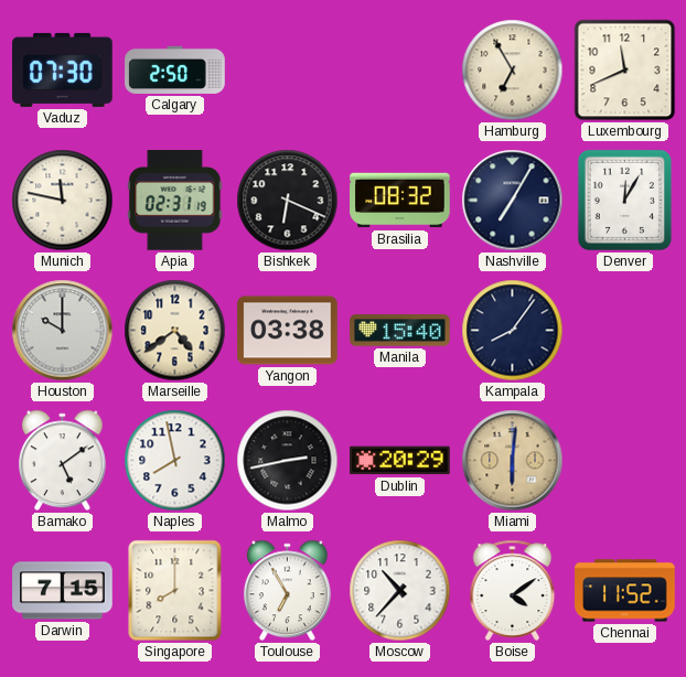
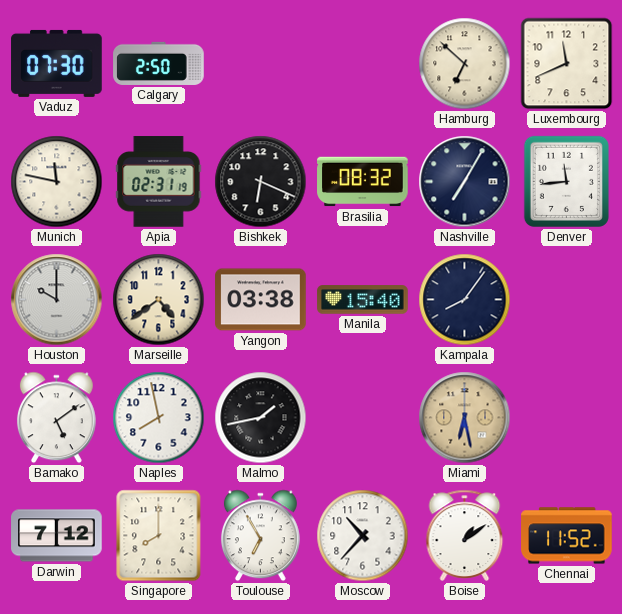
Hamburg: 6:55 -> 6:52 (465, 64)
Denver: 12:05 -> 11:44 (566, 181)
Malmo: 2:43 -> 1:43 (261, 418)
Dublin: 20:29 -> none (400, 461)
Miami: 6:01 -> 6:28 (465, 418)
Darwin: 7:15 -> 7:12 (57, 536)
Boise: 4:09 -> 1:09 (465, 535)
